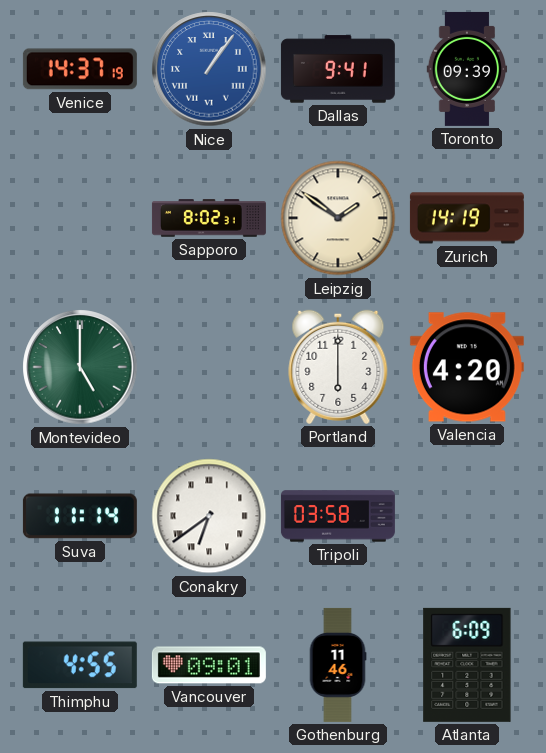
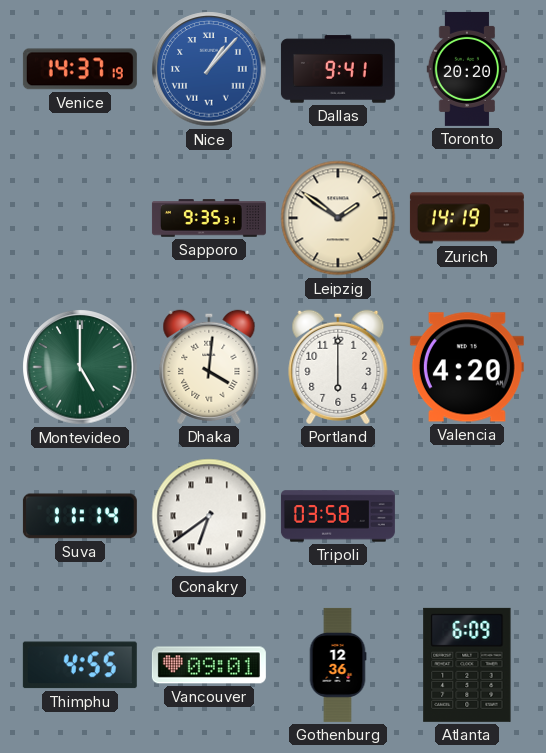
Nice: 1:06 -> 1:07 (209, 69)
Toronto: 09:39 -> 20:20 (467, 69)
Sapporo: 8:02 -> 9:35 (209, 218)
Dhaka: none -> 4:01 (209, 367)
Gothenburg: 11:46 -> 12:36 (338, 665)
